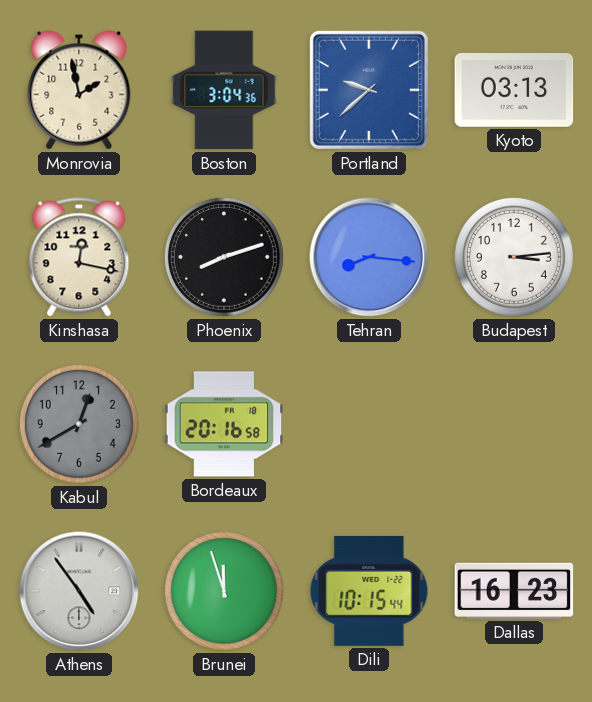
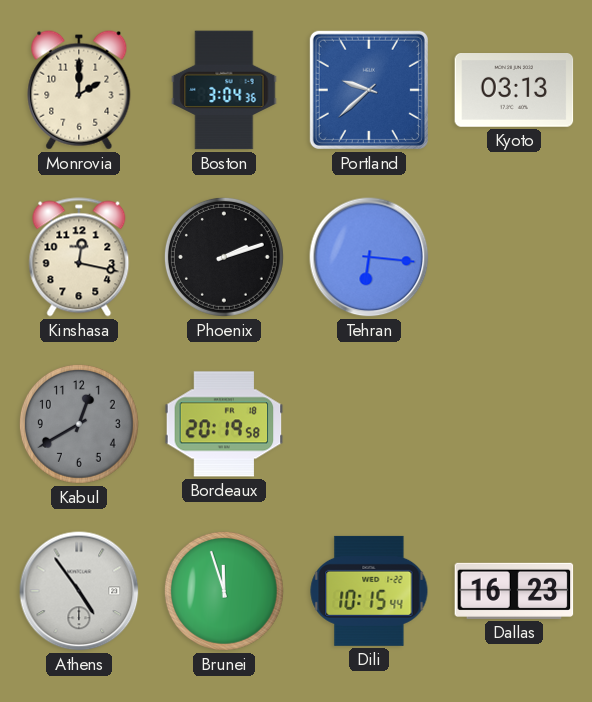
Monrovia: 1:58 -> 2:00 (79, 90)
Phoenix: 8:12 -> 2:12 (224, 257)
Tehran: 8:16 -> 6:16 (369, 257)
Budapest: 3:14 -> none (514, 257)
Bordeaux: 20:16 -> 20:19 (224, 424)
